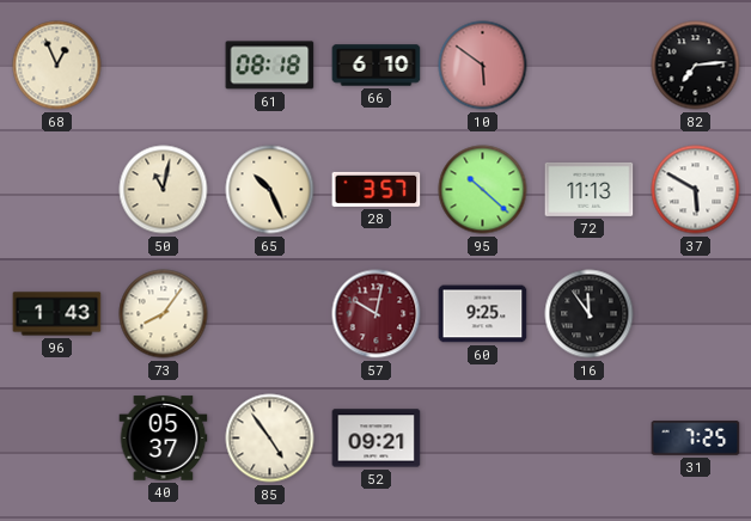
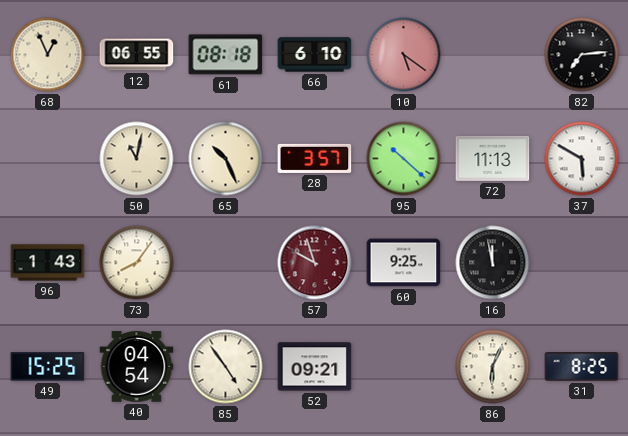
12: none -> 06:55 (137, 55)
10: 5:51 -> 5:21 (404, 55)
57: 10:02 -> 9:57 (315, 263)
16: 11:54 -> 11:58 (493, 263)
49: none -> 15:25 (48, 367)
40: 05:37 -> 04:54 (137, 367)
86: none -> 6:04 (493, 367)
31: 7:25 -> 8:25 (582, 367)
